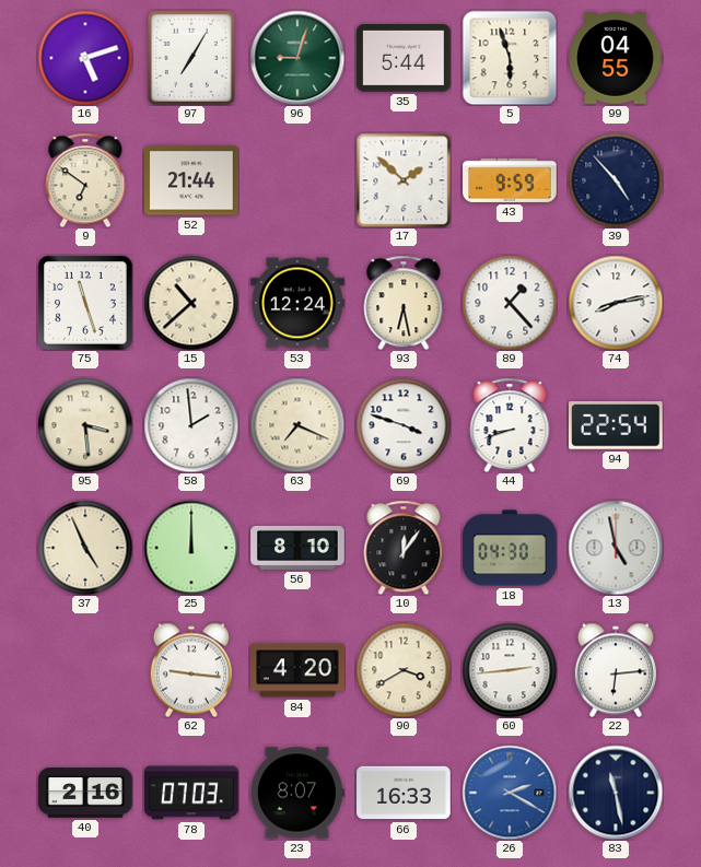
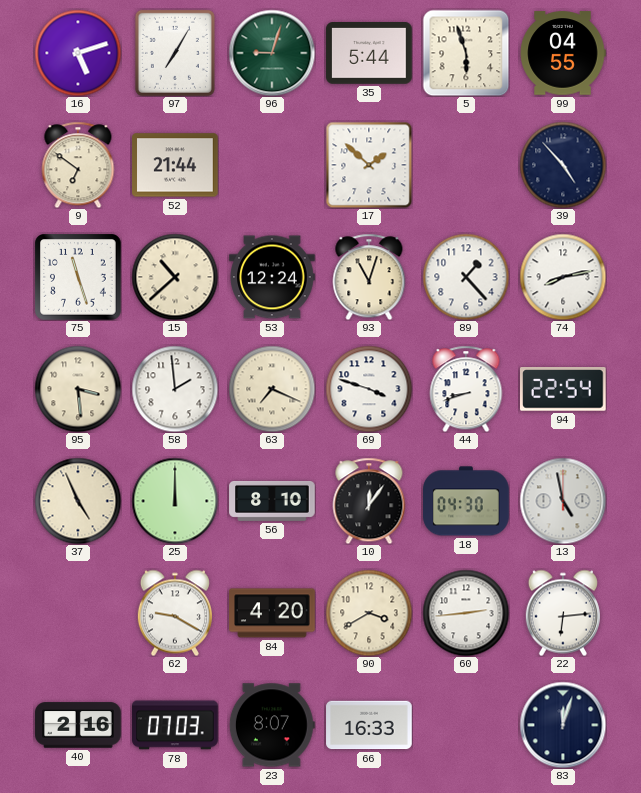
43: 9:59 -> none (510, 180)
93: 6:28 -> 11:03 (369, 277)
62: 9:16 -> 9:20 (175, 613)
26: 2:20 -> none (510, 793)
83: 11:28 -> 12:03 (563, 725)
